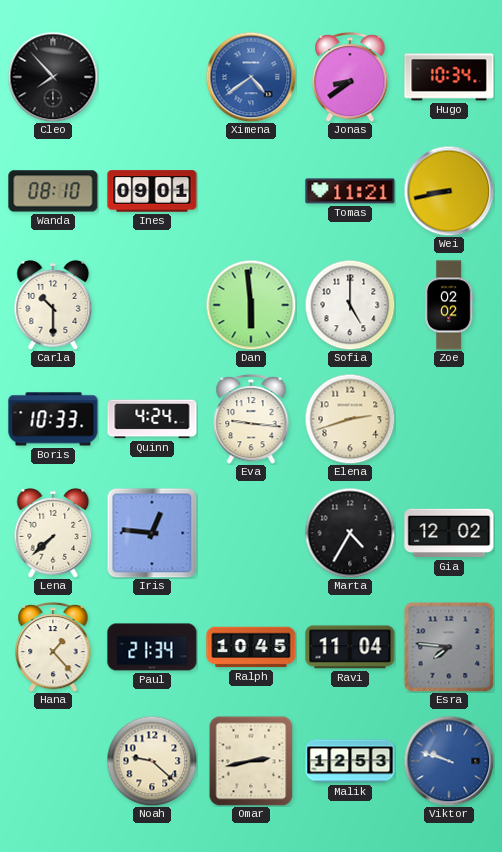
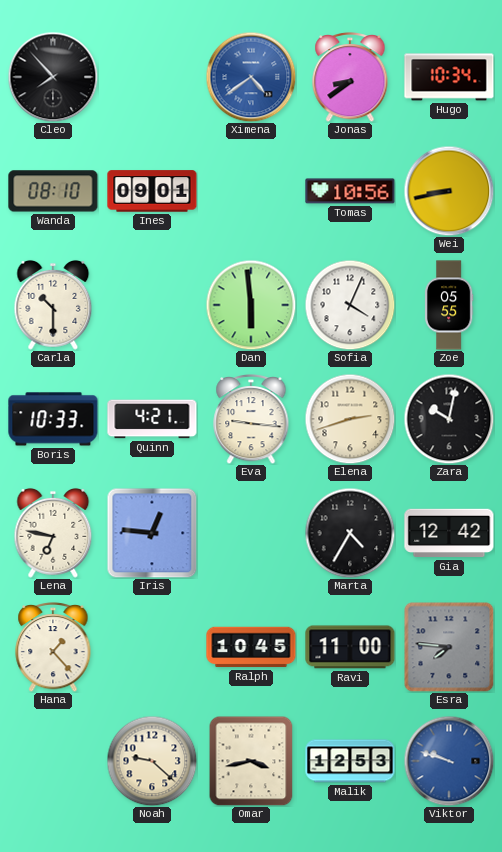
Tomas: 11:21 -> 10:56 (350, 191)
Sofia: 5:00 -> 4:04 (350, 305)
Zoe: 02:02 -> 05:55 (449, 305)
Quinn: 4:24 -> 4:21 (152, 419)
Zara: none -> 10:02 (449, 419)
Lena: 7:38 -> 6:47 (53, 533)
Gia: 12:02 -> 12:42 (449, 533)
Paul: 21:34 -> none (152, 647)
Ravi: 11:04 -> 11:00 (350, 647)
Omar: 2:43 -> 3:43 (251, 761)
